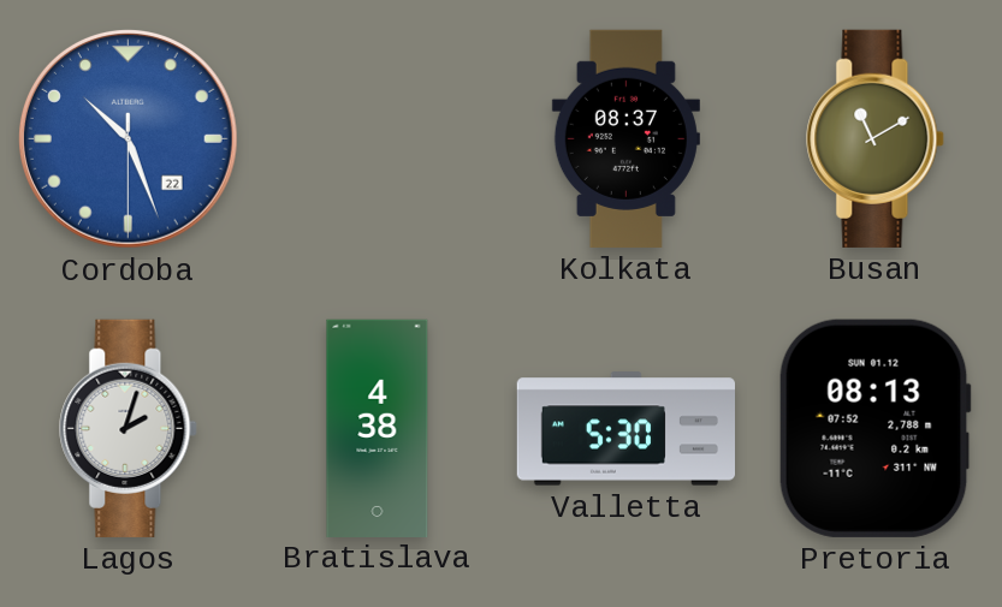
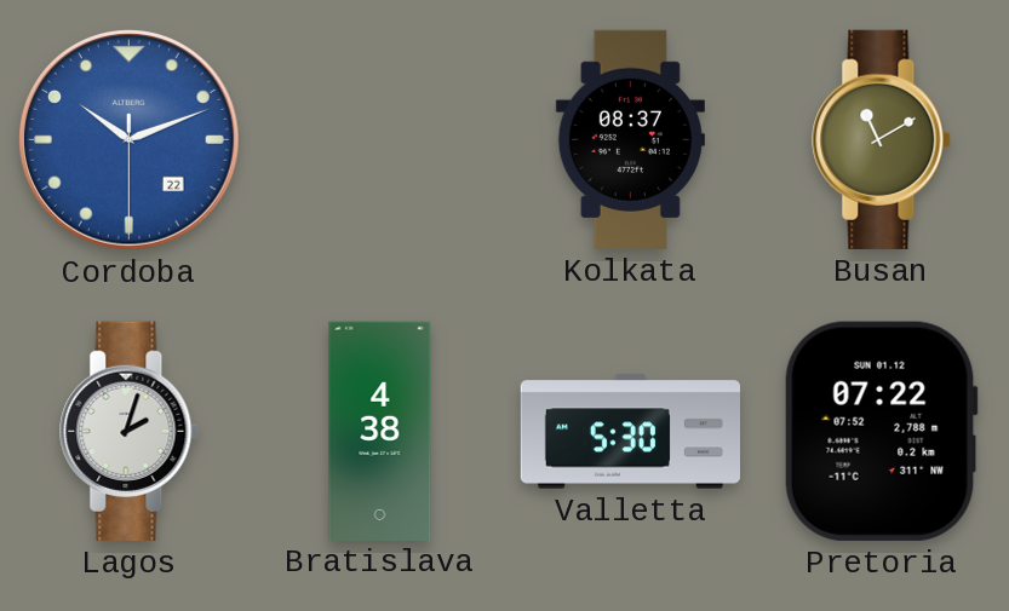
Cordoba: 10:26 -> 10:11 (130, 140)
Pretoria: 08:13 -> 07:22 (881, 431)
